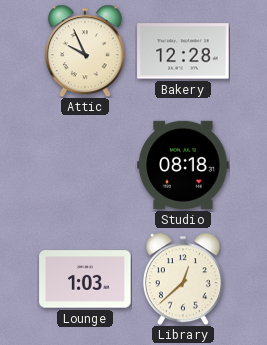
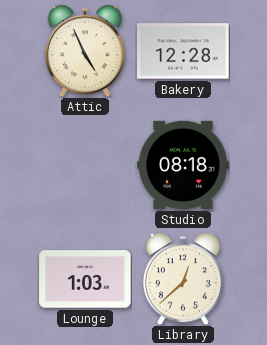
Attic: 9:56 -> 4:56 (85, 51)
